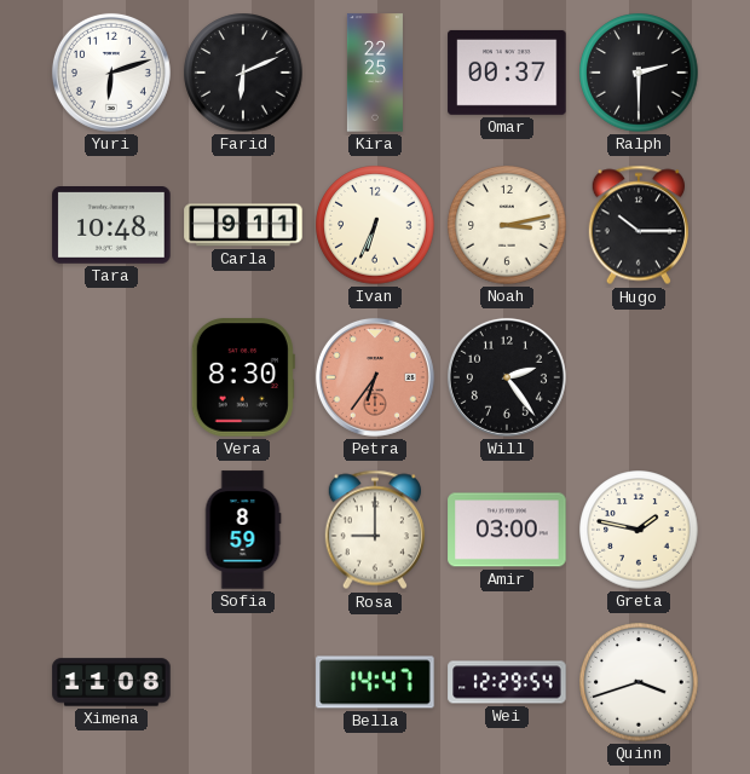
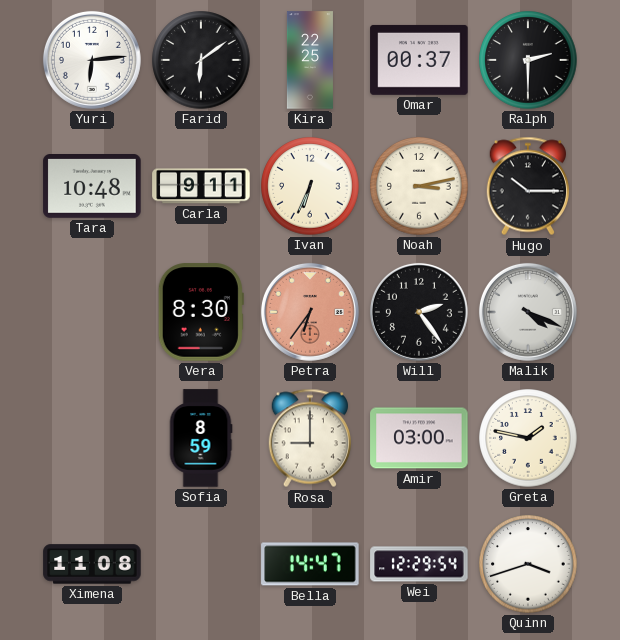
Yuri: 6:12 -> 6:14 (92, 60)
Farid: 6:11 -> 6:09 (201, 60)
Malik: none -> 4:19 (528, 312)
